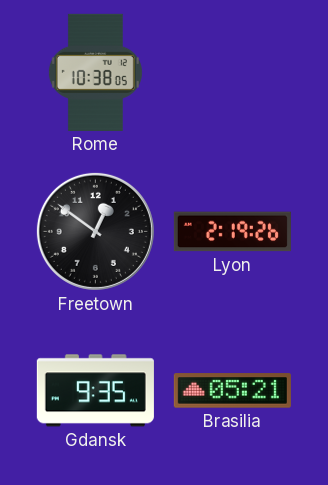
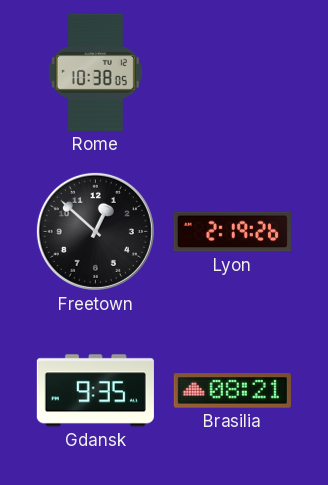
Freetown: 12:51 -> 12:52 (95, 231)
Brasilia: 05:21 -> 08:21 (232, 391)
